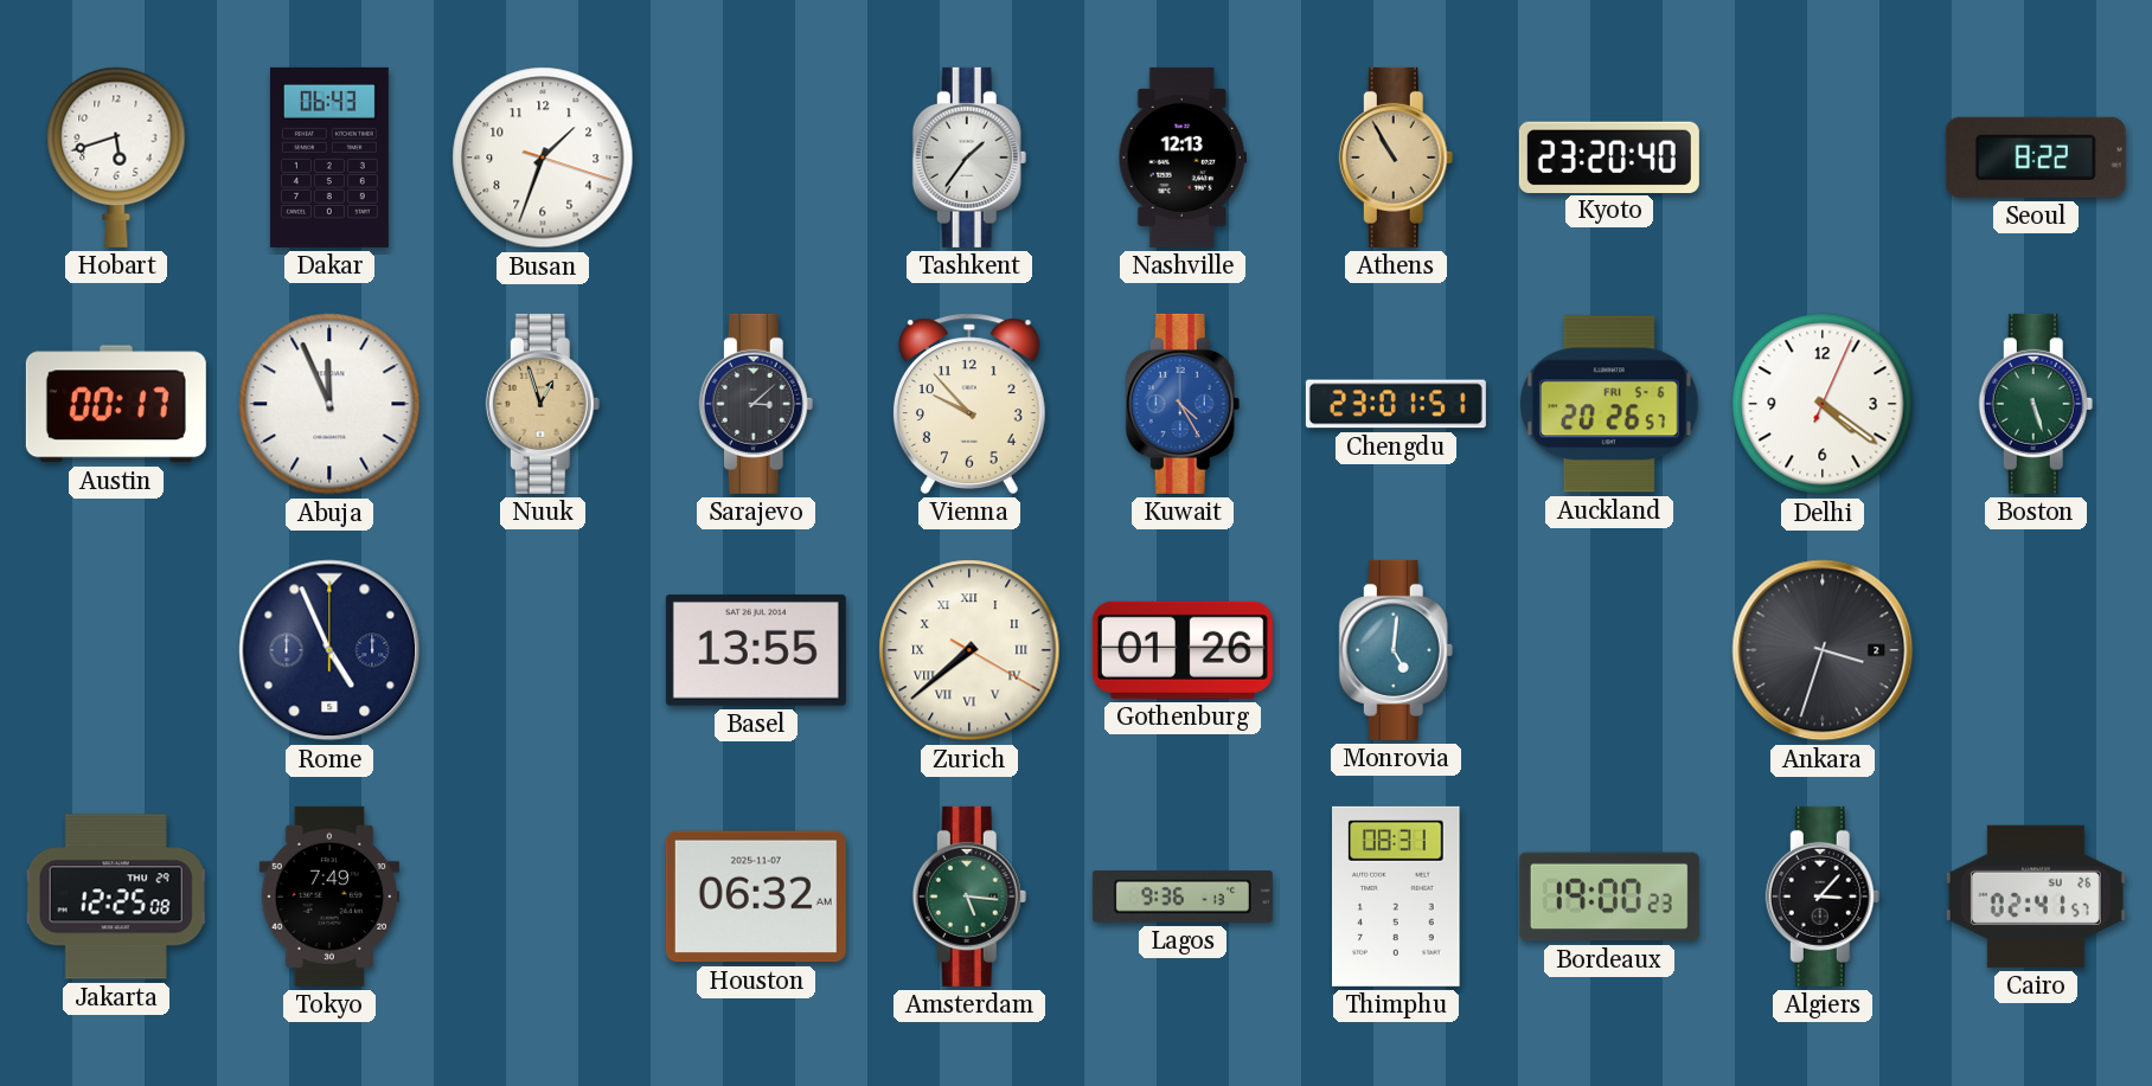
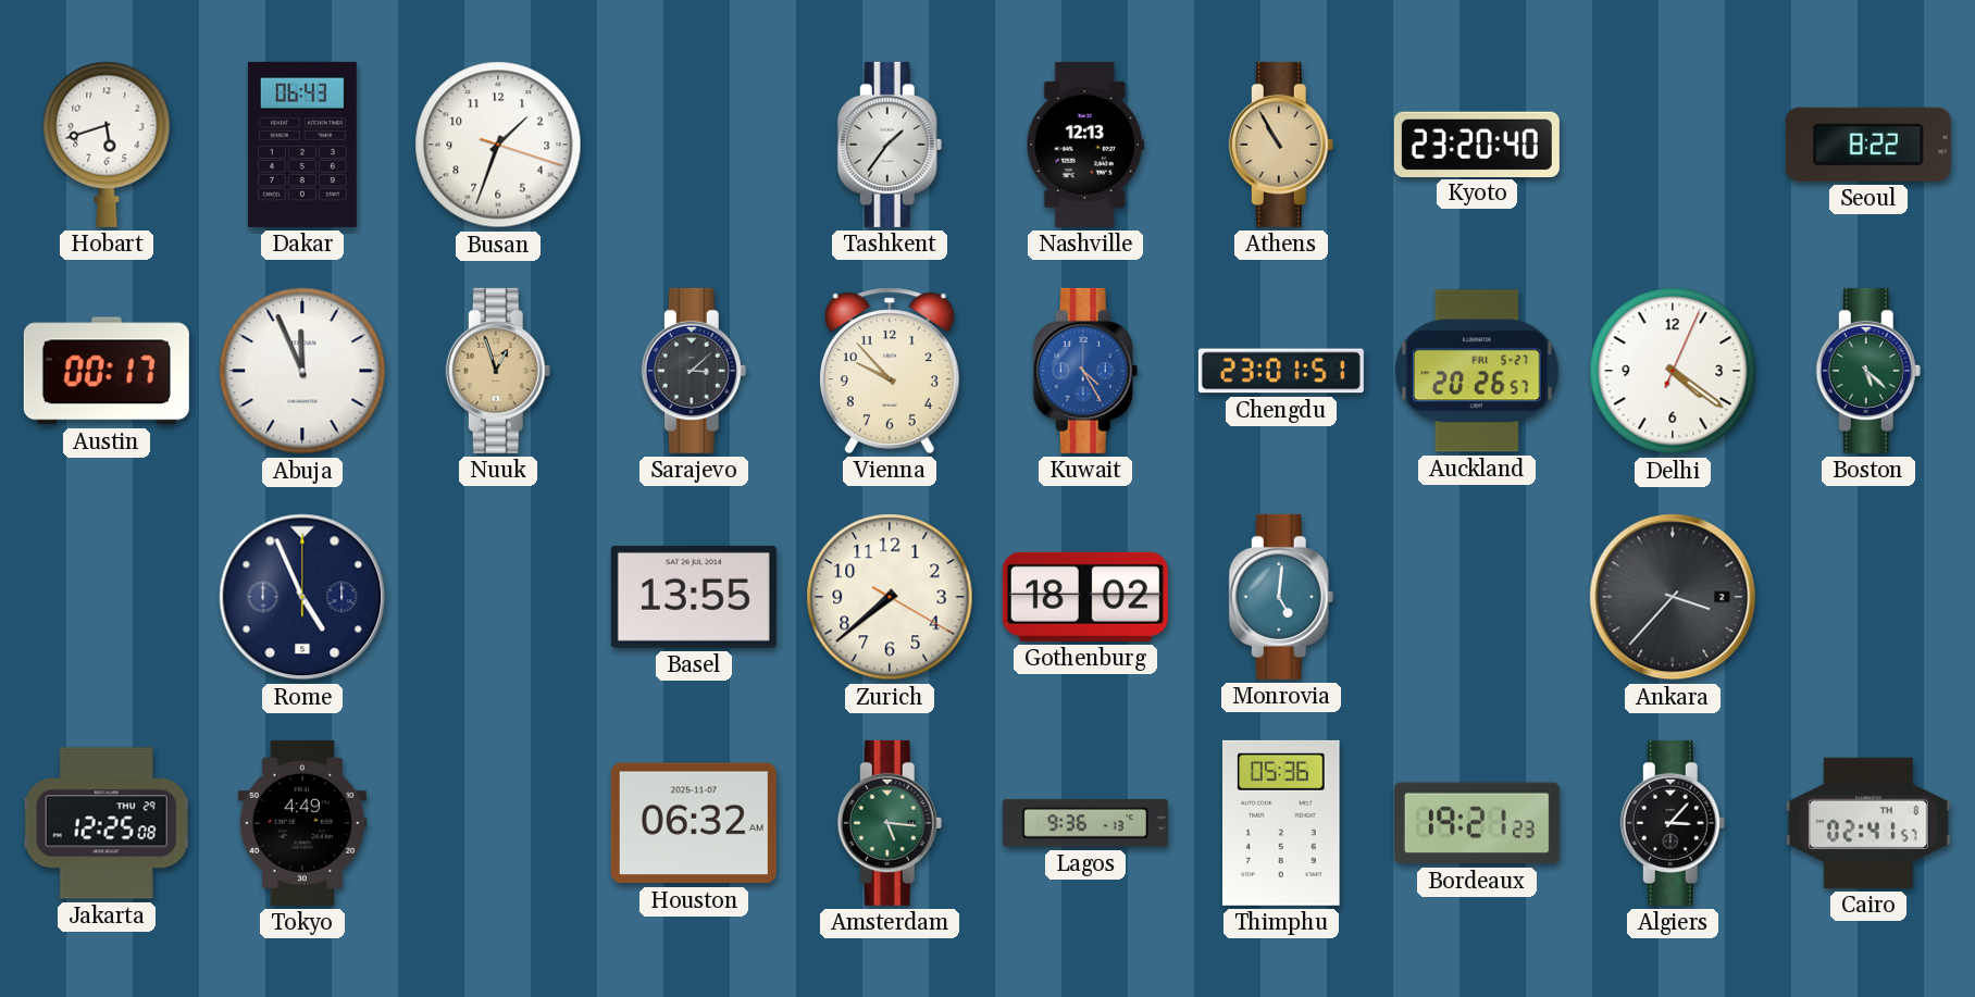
Auckland date: FRI 5-6 -> FRI 5-27 (1477, 371)
Boston: 5:27 -> 5:22 (1868, 371)
Zurich numerals: Roman -> Arabic (890, 597)
Gothenburg: 01:26 -> 18:02 (1085, 597)
Ankara: 3:33 -> 3:37 (1673, 597)
Tokyo: 7:49 -> 4:49 (302, 823)
Thimphu: 08:31 -> 05:36 (1282, 823)
Bordeaux: 19:00 -> 19:21 (1477, 823)
Cairo date: SU 26 -> TH 8 (1868, 823)
